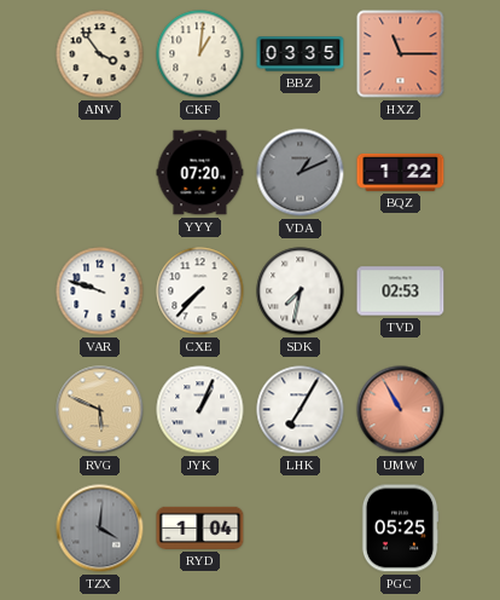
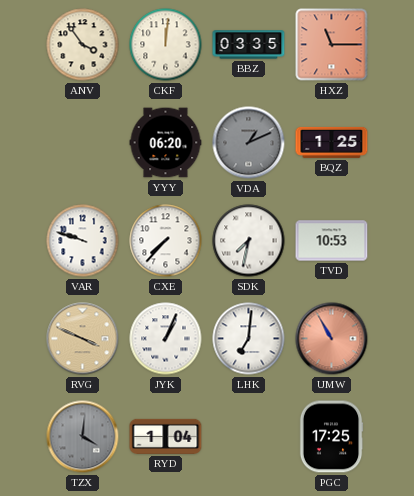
CKF: 1:01 -> 12:01 (166, 45)
YYY: 07:20 -> 06:20 (166, 143)
BQZ: 1:22 -> 1:25 (332, 142)
TVD: 02:53 -> 10:53 (332, 241)
RVG: 5:49 -> 3:49 (83, 339)
LHK: 7:05 -> 7:01 (249, 339)
PGC: 05:25 -> 17:25 (331, 437)
